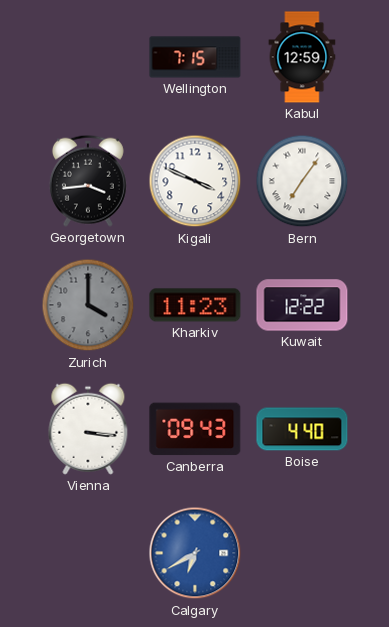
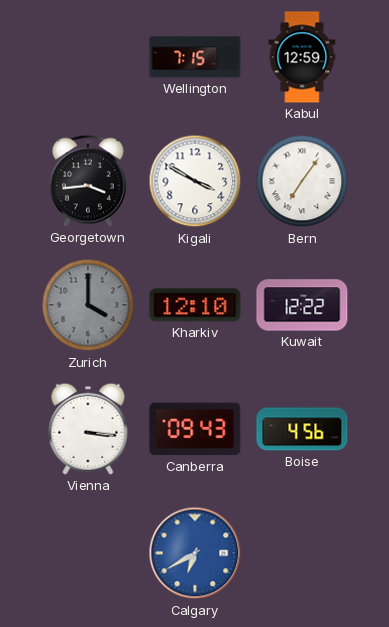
Kigali: 3:49 -> 3:50 (195, 181)
Kharkiv: 11:23 -> 12:10 (195, 305)
Boise: 4:40 -> 4:56 (302, 429)
